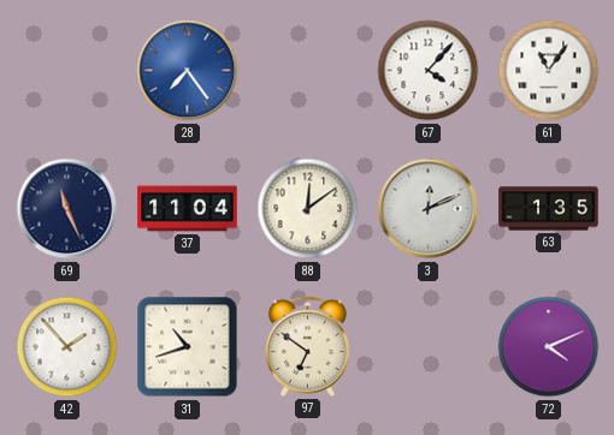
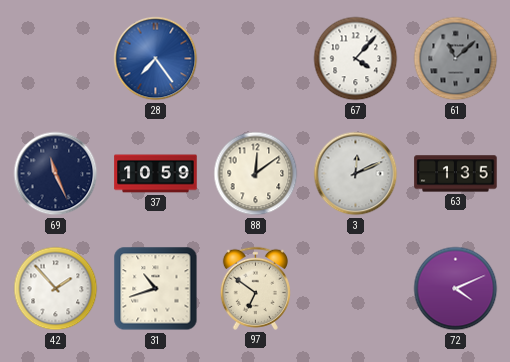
61: 11:06 -> 11:08 (456, 59)
61 dial: white -> grey (456, 59)
37: 11:04 -> 10:59 (156, 174)
